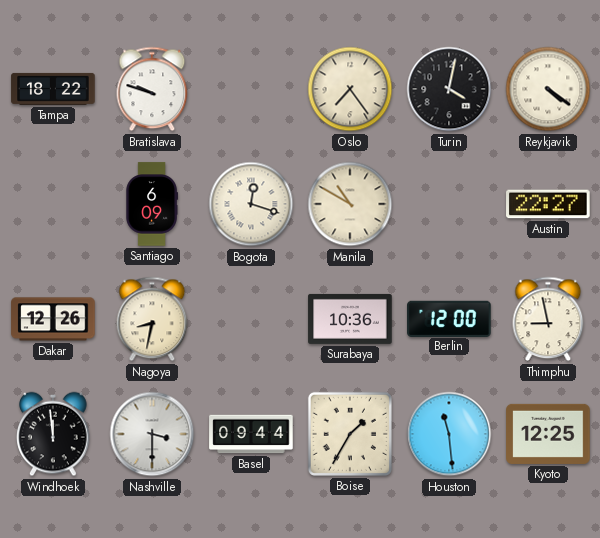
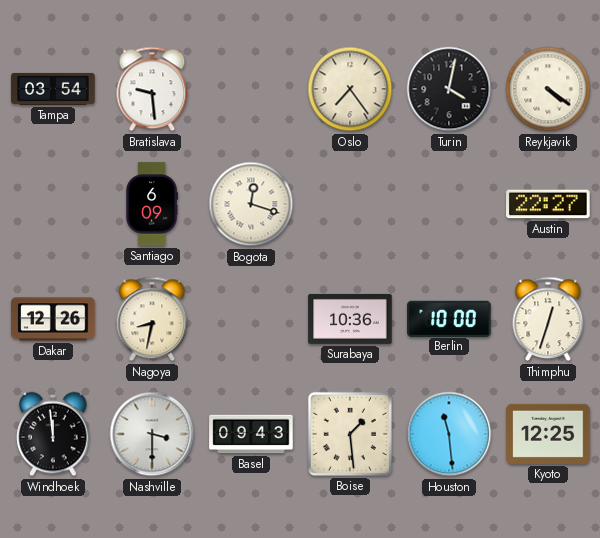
Tampa: 18:22 -> 03:54 (53, 89)
Bratislava: 9:48 -> 9:29 (152, 89)
Manila: 10:50 -> none (350, 204)
Berlin: 12:00 -> 10:00 (449, 318)
Thimphu: 8:58 -> 12:33 (548, 319)
Basel: 09:44 -> 09:43 (251, 434)
Boise: 1:35 -> 1:29 (350, 434)
